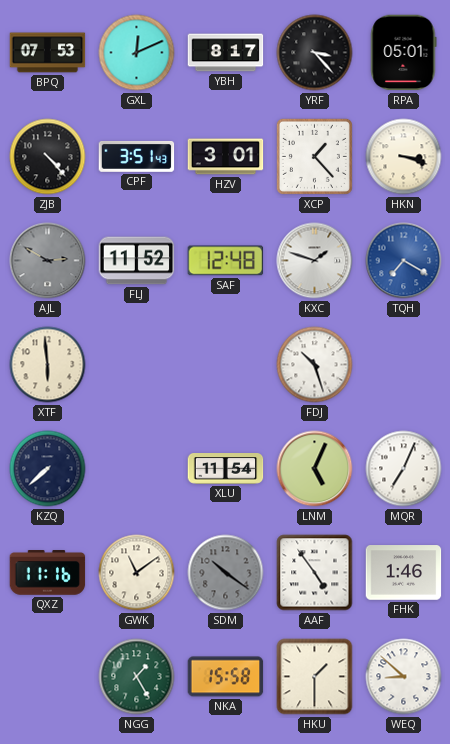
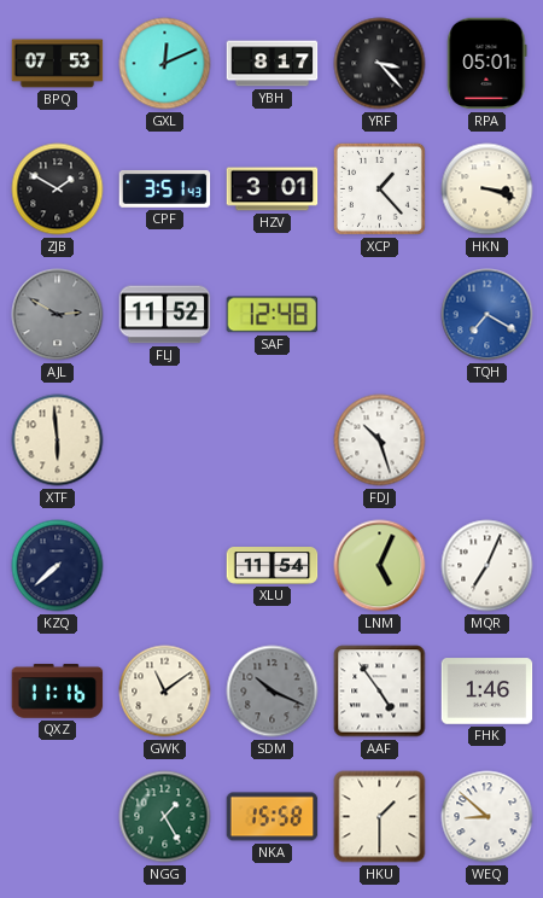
ZJB: 4:23 -> 1:50 (58, 189)
KXC: 1:48 -> none (315, 261)
SDM: 10:21 -> 10:19 (273, 692)
